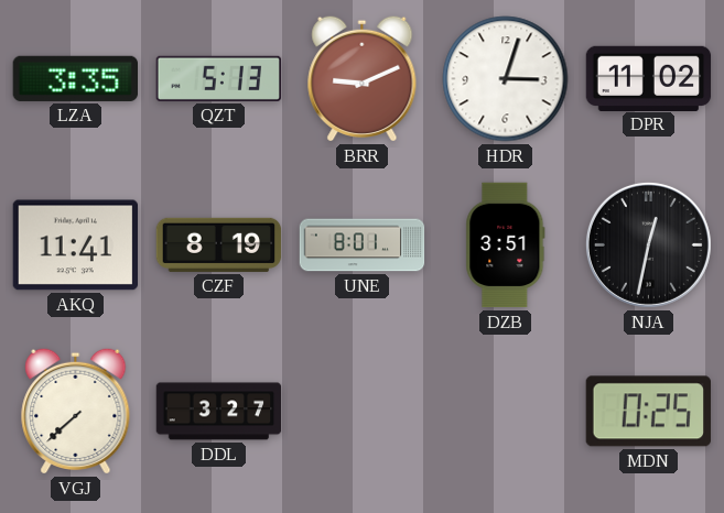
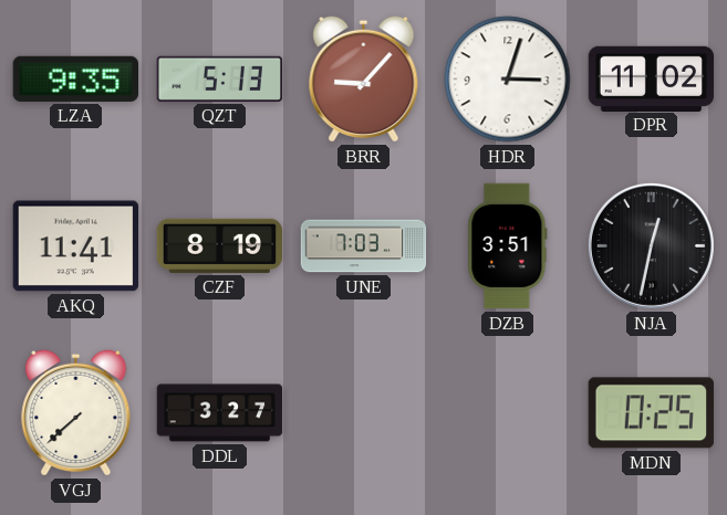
LZA: 3:35 -> 9:35 (75, 78)
BRR: 9:11 -> 9:07 (364, 78)
UNE: 8:01 -> 7:03 (364, 246)
